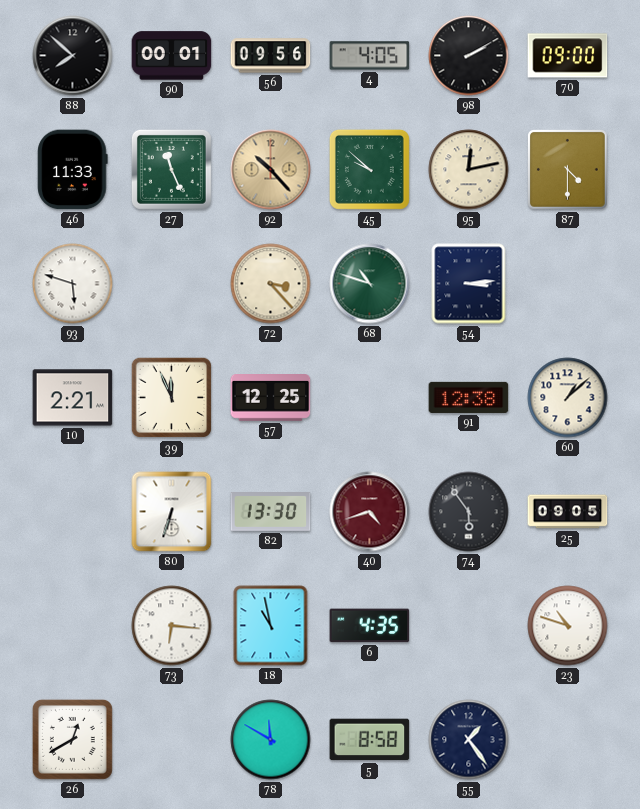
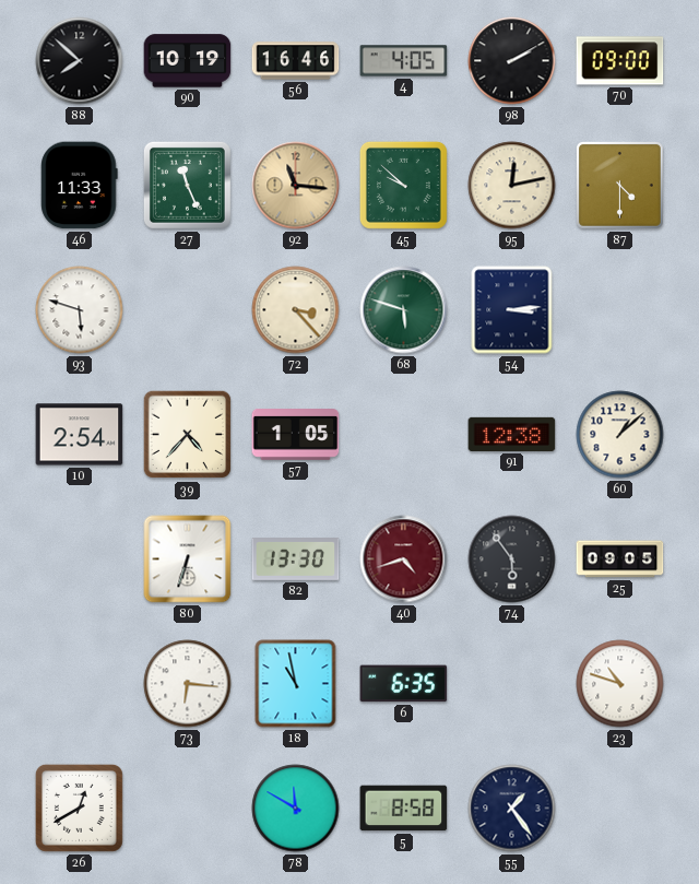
90: 00:01 -> 10:19 (188, 61)
56: 09:56 -> 16:46 (296, 61)
92: 10:23 -> 11:16 (296, 186)
68: 10:48 -> 5:48 (404, 310)
10: 2:21 -> 2:54 (80, 435)
39: 11:56 -> 4:37 (188, 435)
57: 12:25 -> 1:05 (296, 435)
6: 4:35 -> 6:35 (404, 684)
